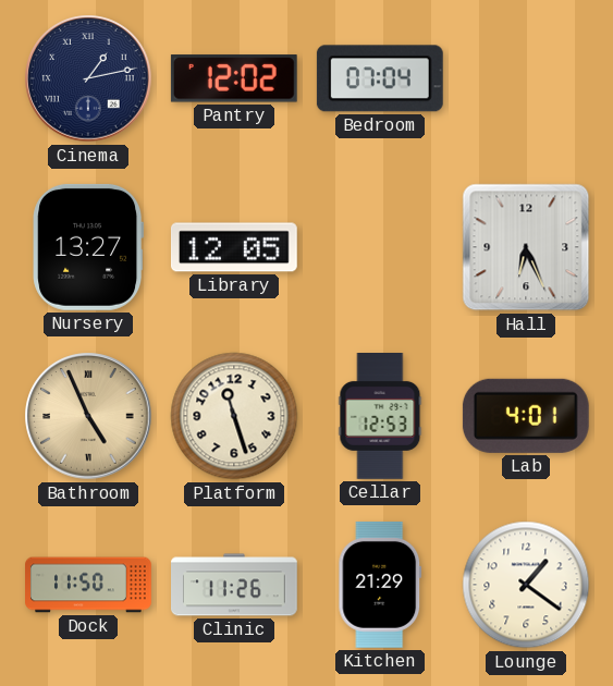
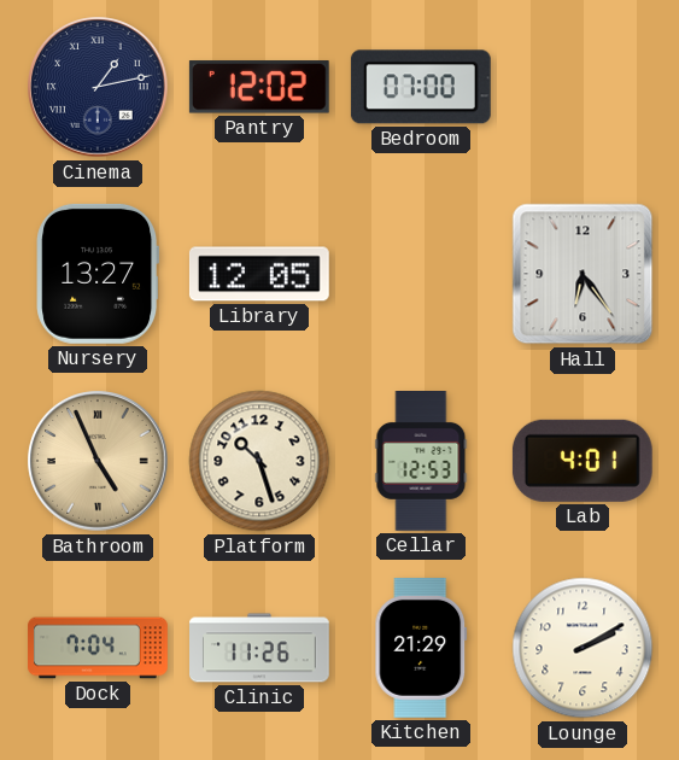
Bedroom: 07:04 -> 07:00 (421, 87)
Hall: 6:26 -> 6:24 (583, 274)
Platform: 11:27 -> 10:27 (259, 461)
Dock: 11:50 -> 7:04 (98, 648)
Lounge: 1:21 -> 2:10 (583, 648)
